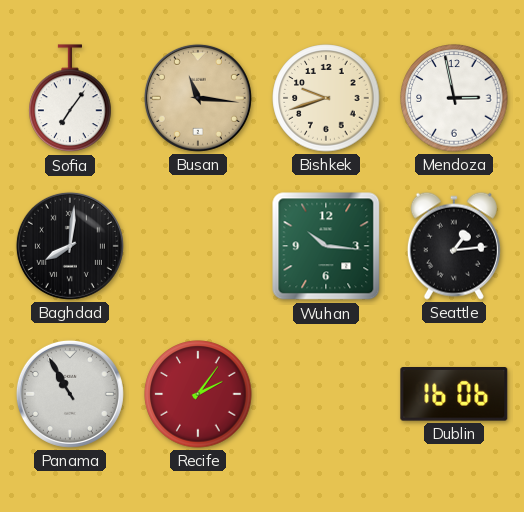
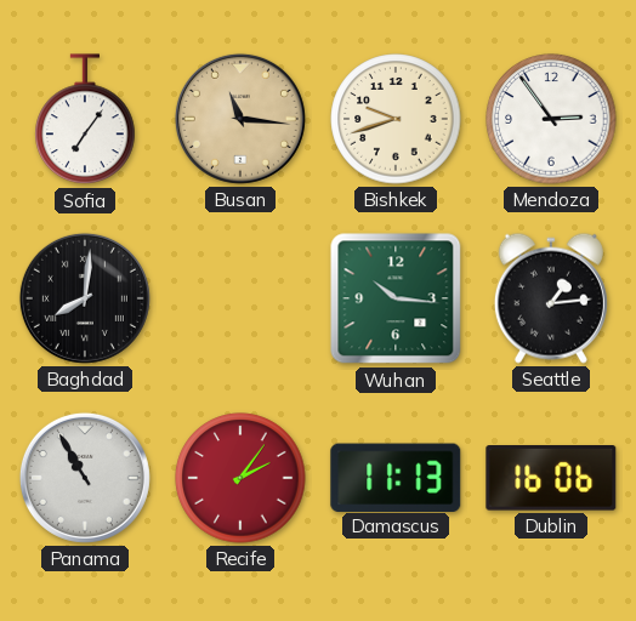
Mendoza: 2:58 -> 2:54 (551, 119)
Damascus: none -> 11:13 (396, 477)
